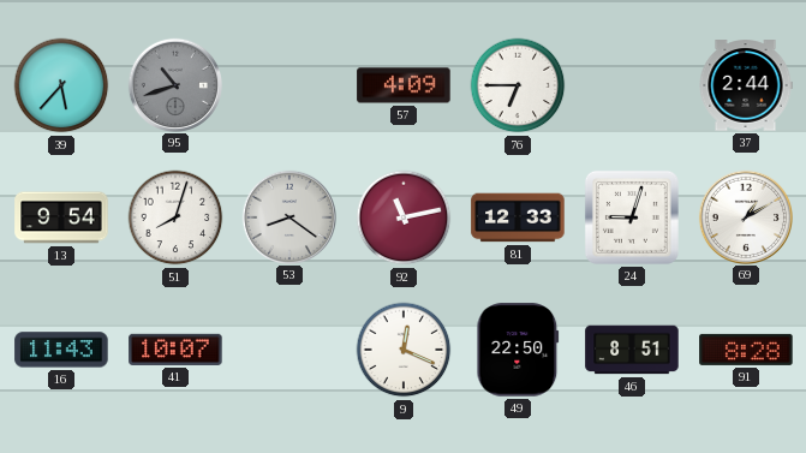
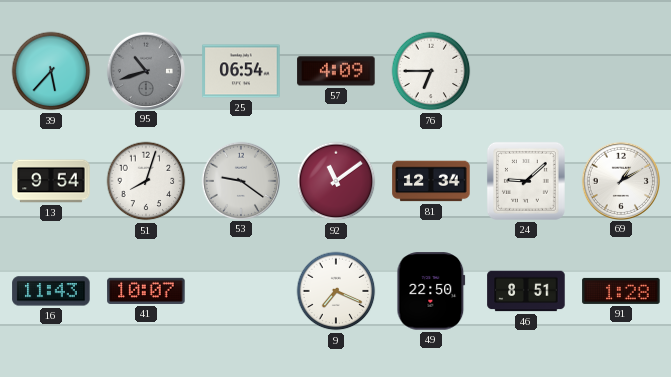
25: none -> 06:54 (241, 71)
37: 2:44 -> none (746, 85)
53: 8:21 -> 9:21 (240, 180)
92: 11:13 -> 11:09 (336, 181)
81: 12:33 -> 12:34 (431, 181)
24: 9:03 -> 9:08 (526, 181)
9: 12:19 -> 7:19 (336, 291)
91: 8:28 -> 1:28 (621, 291)
